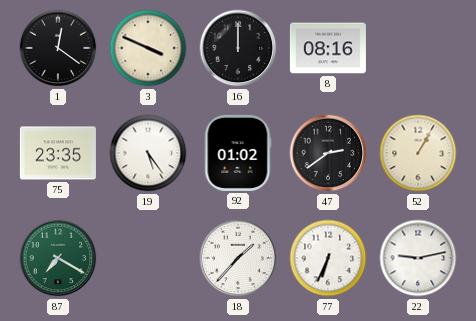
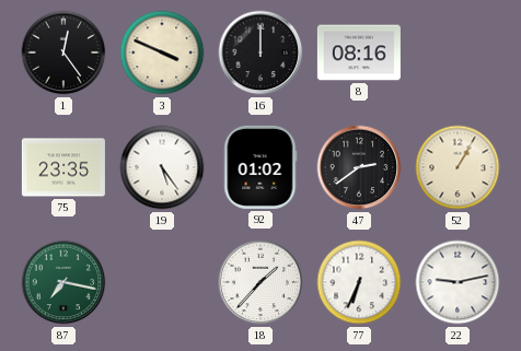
1: 12:21 -> 12:24 (63, 52)
87: 7:20 -> 7:17 (63, 282)
